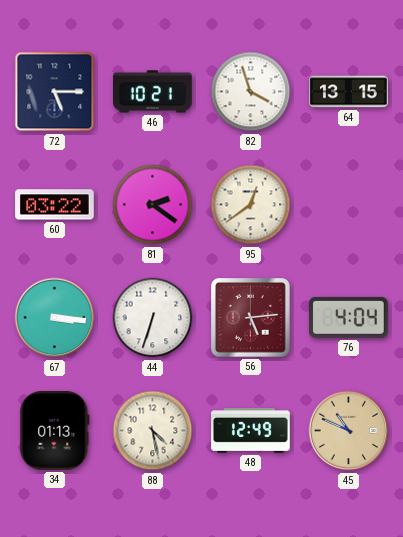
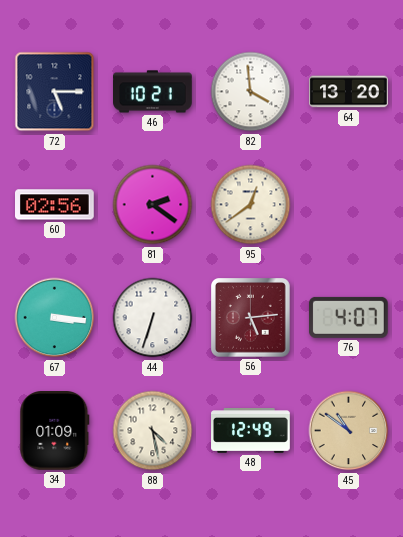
82: 3:57 -> 3:59 (251, 92)
64: 13:15 -> 13:20 (349, 92)
60: 03:22 -> 02:56 (55, 205)
76: 4:04 -> 4:07 (348, 317)
34: 01:13 -> 01:09 (55, 431)
45: 10:49 -> 10:51 (349, 431)
